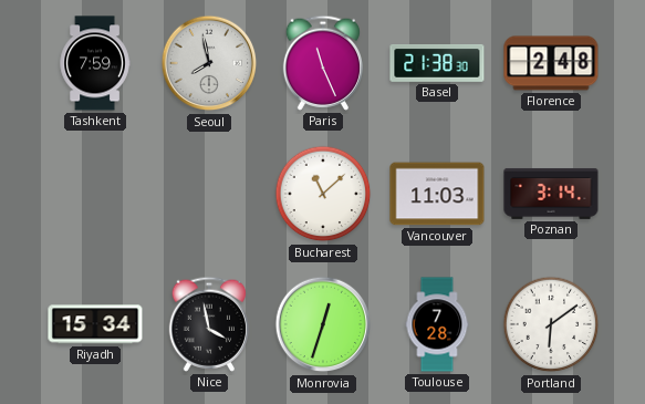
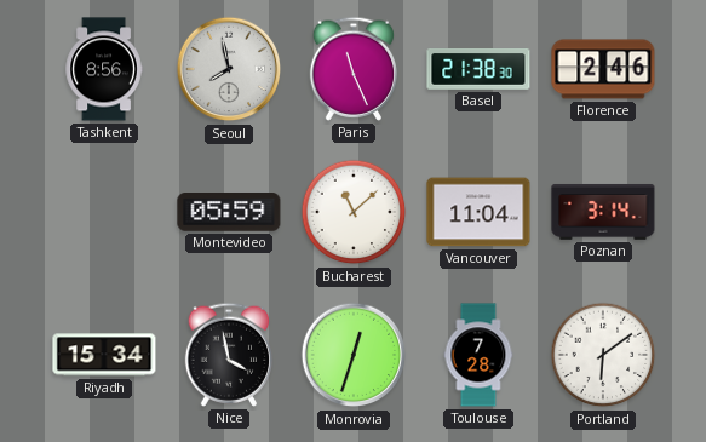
Tashkent: 7:59 -> 8:56 (104, 69)
Florence: 2:48 -> 2:46 (603, 69)
Montevideo: none -> 05:59 (229, 213)
Vancouver: 11:03 -> 11:04 (478, 212)
